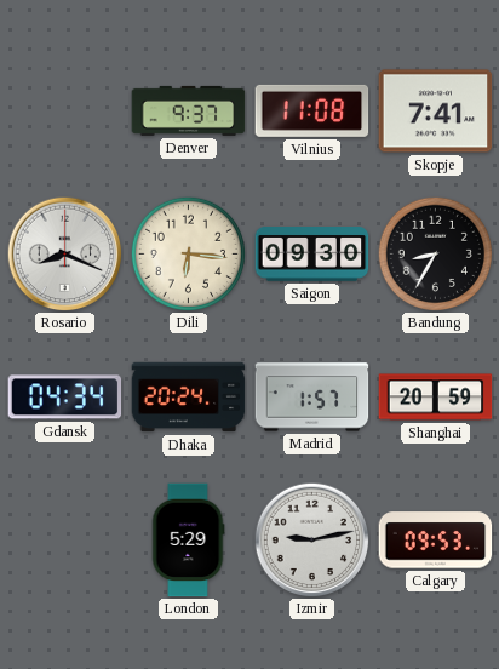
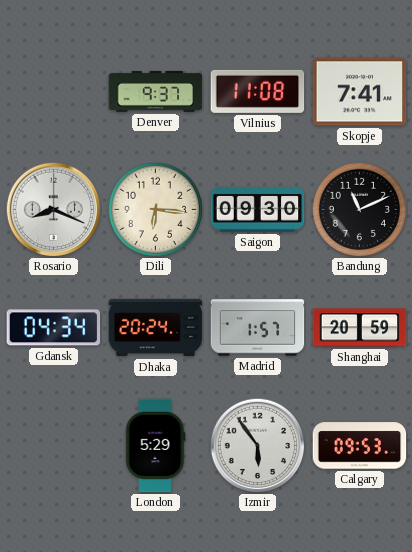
Bandung: 8:35 -> 11:11 (359, 209)
Izmir: 9:13 -> 5:54 (257, 445)
